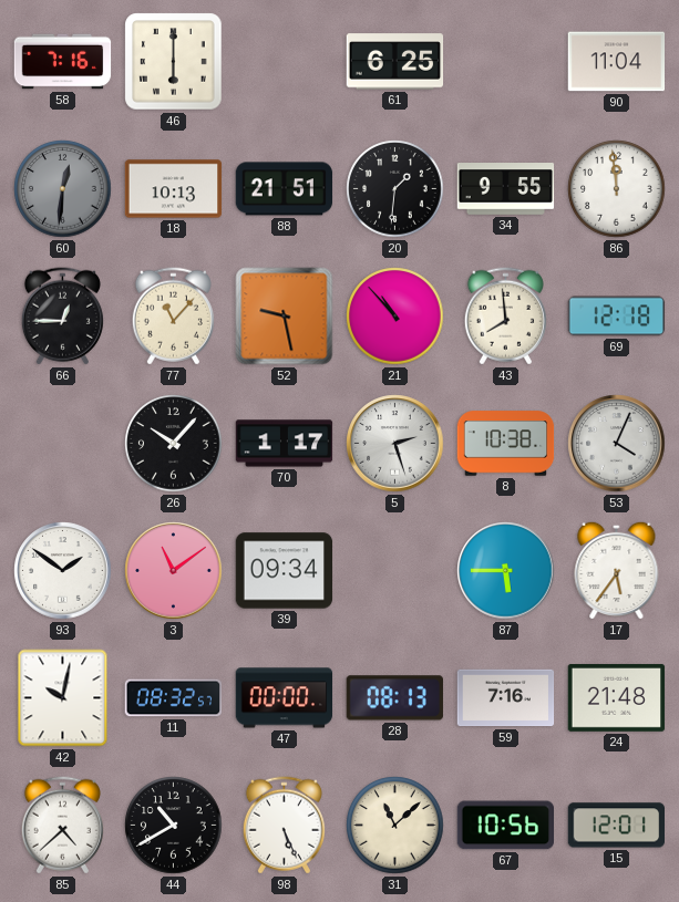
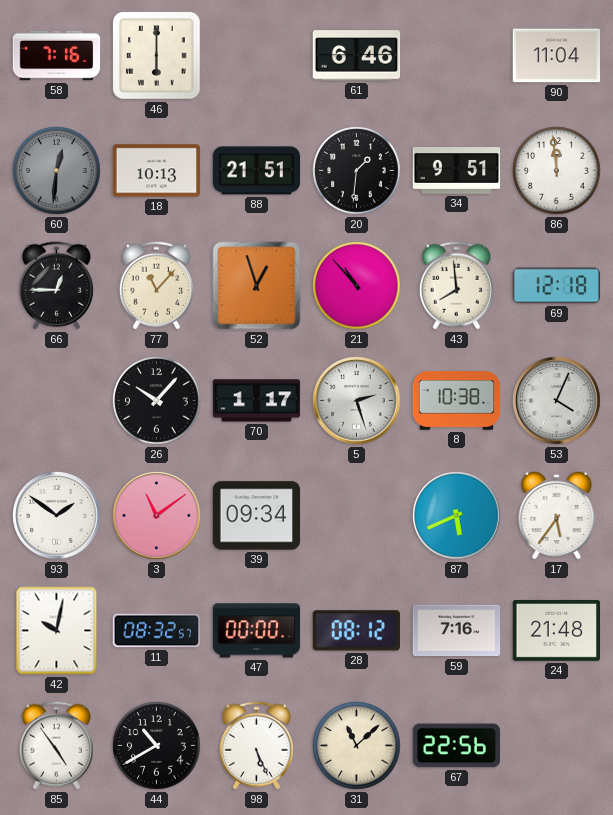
61: 6:25 -> 6:46 (357, 56)
34: 9:55 -> 9:51 (457, 171)
52: 9:28 -> 12:57 (257, 286)
87: 5:45 -> 5:41 (457, 516)
28: 08:13 -> 08:12 (356, 631)
85: 4:38 -> 4:54 (56, 746)
67: 10:56 -> 22:56 (456, 746)
15: 12:01 -> none (616, 826)
